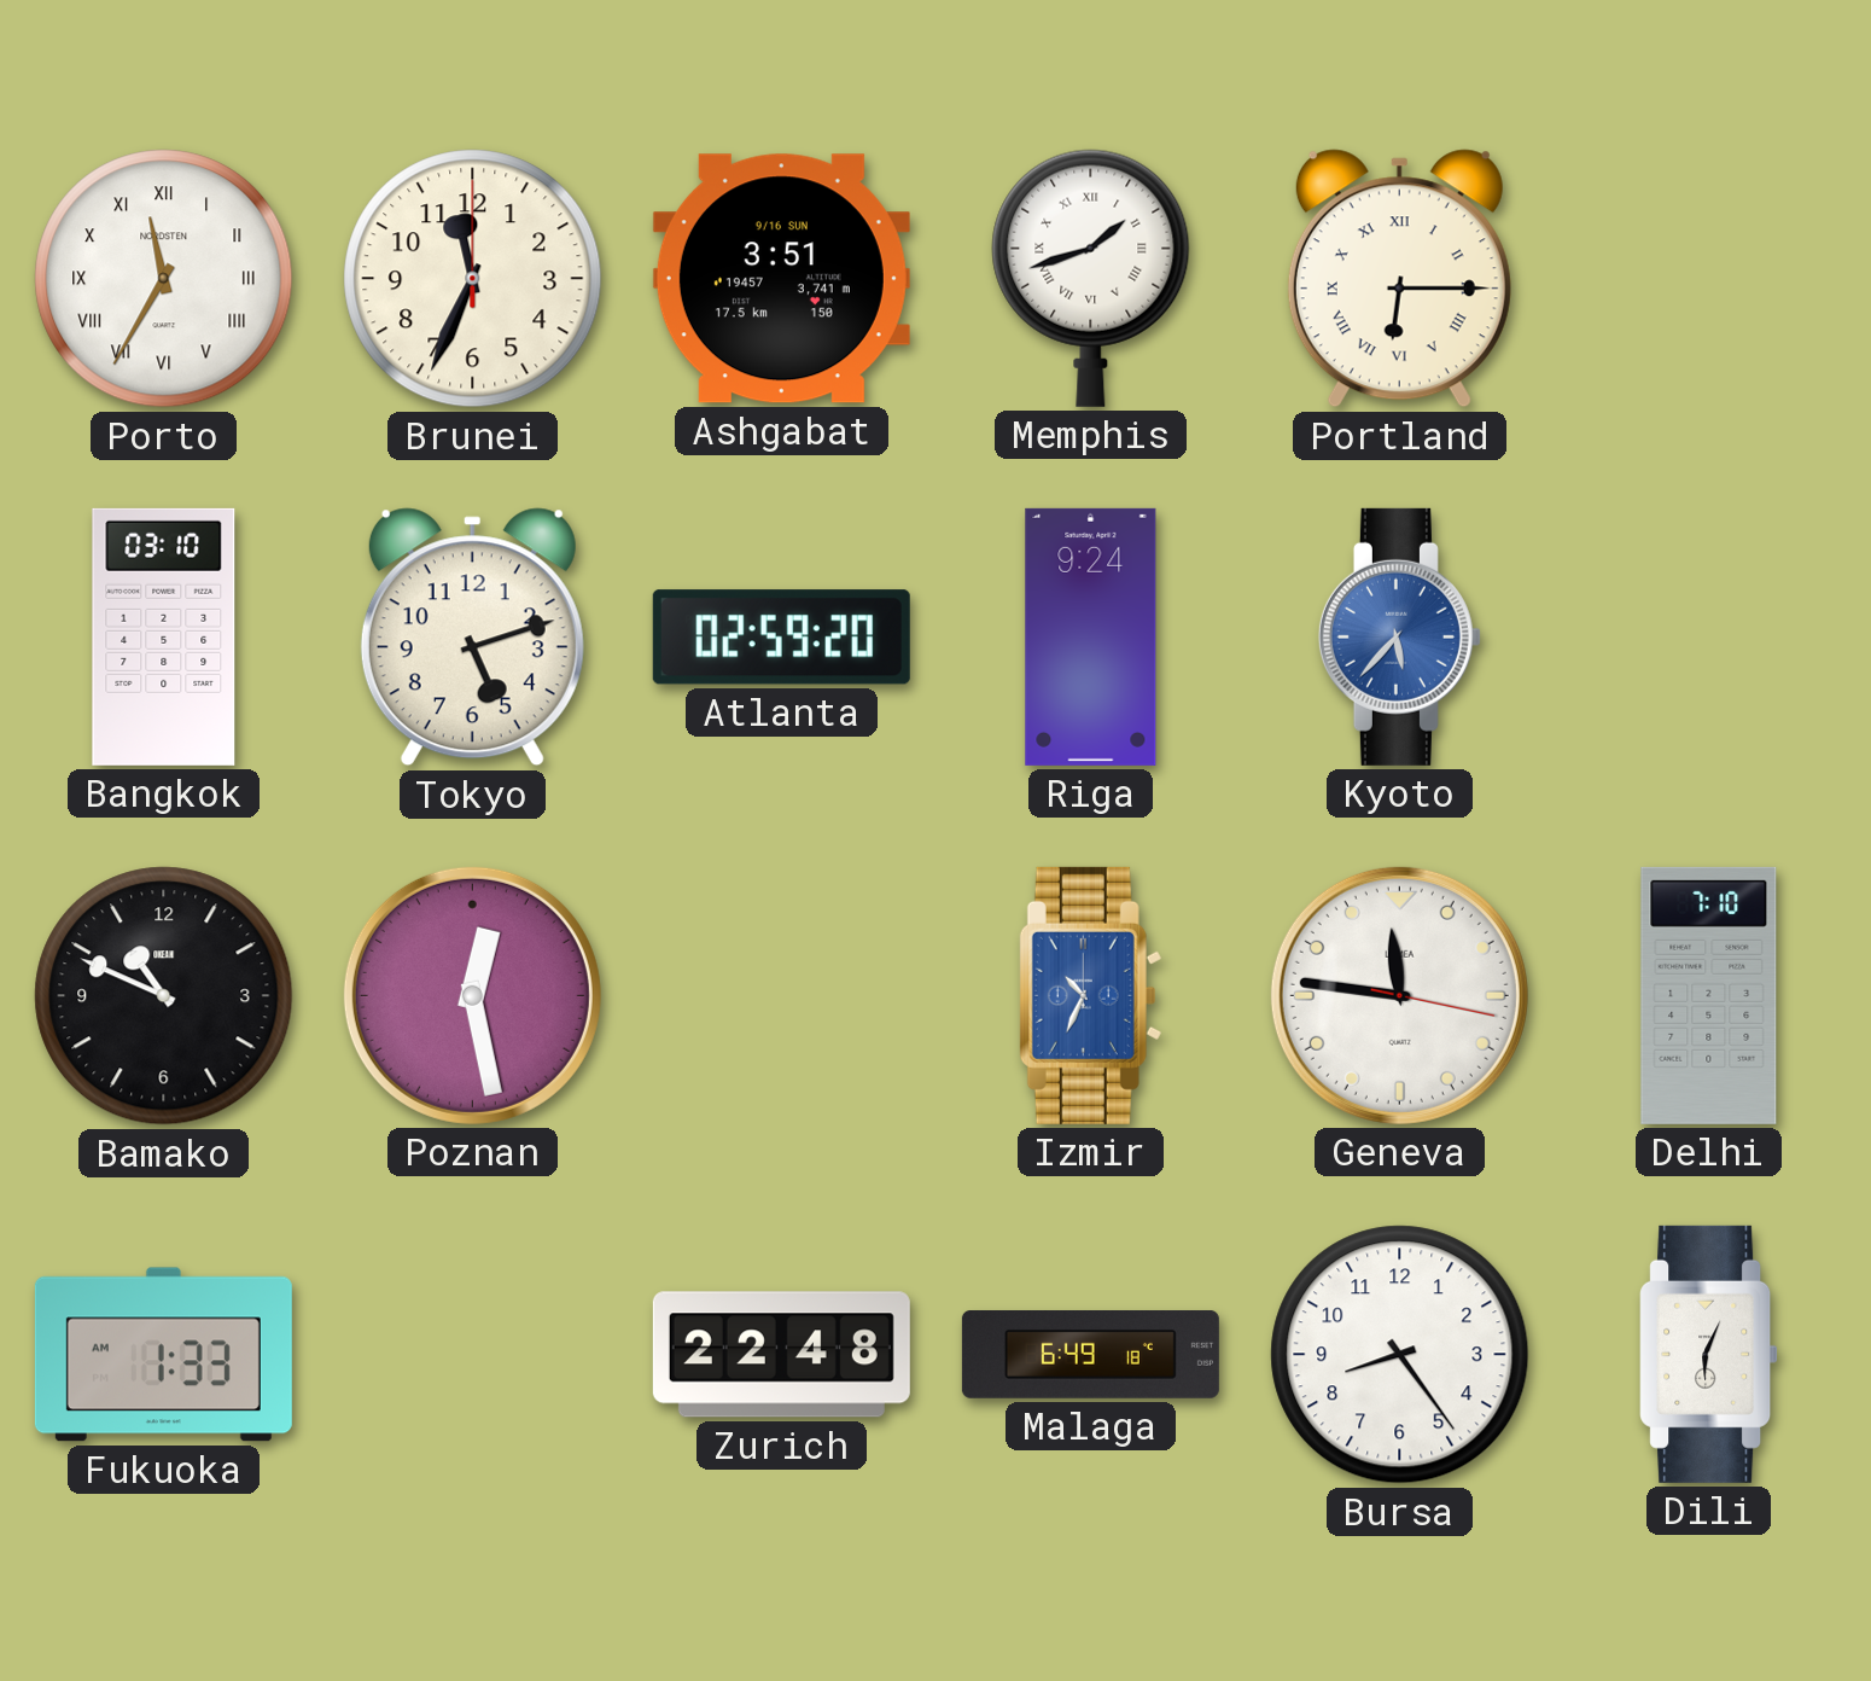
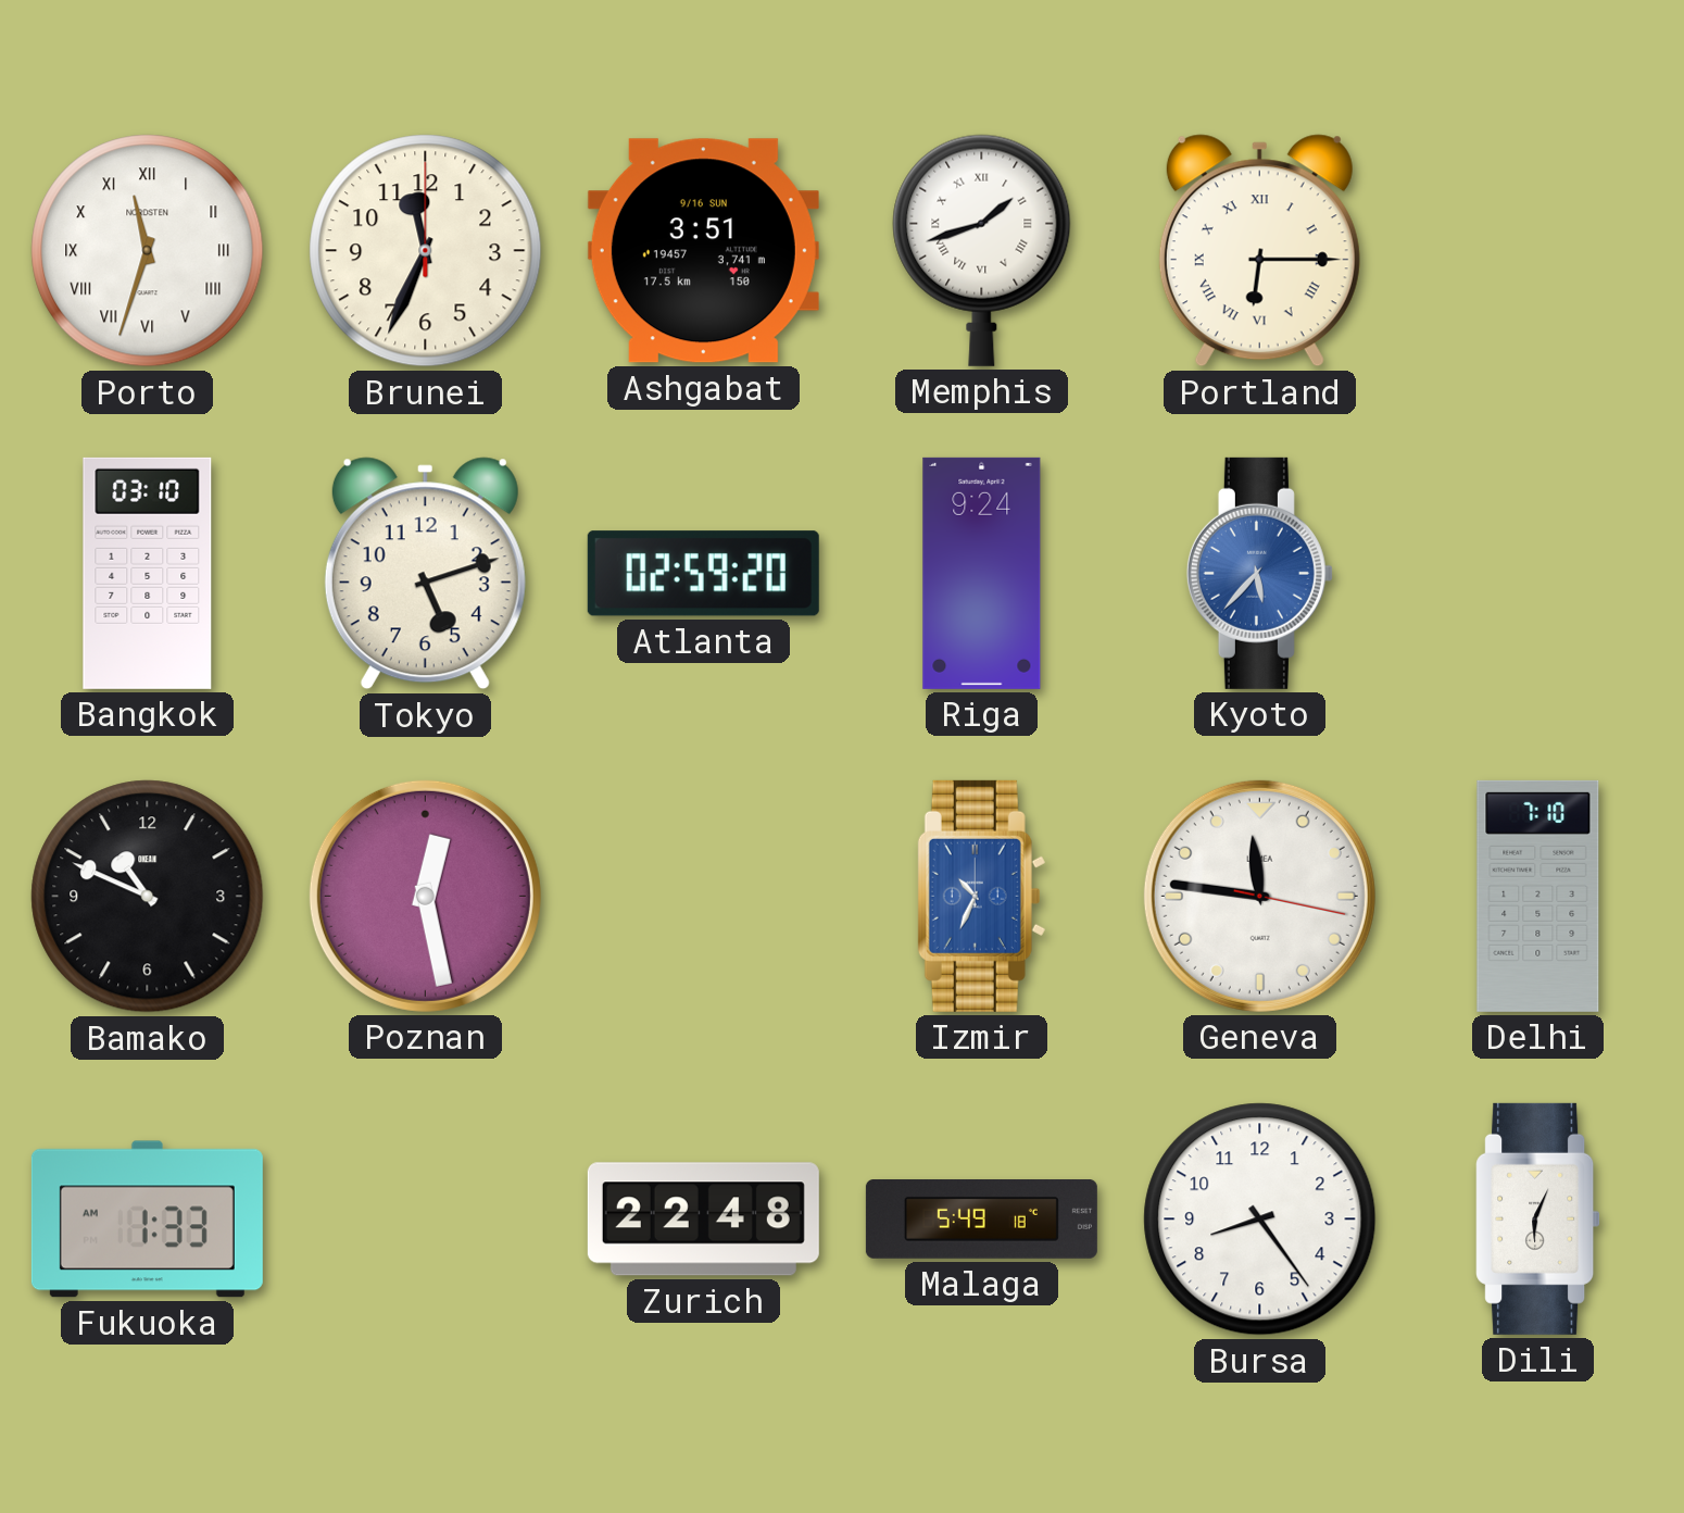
Porto: 11:35 -> 11:33 (148, 251)
Malaga: 6:49 -> 5:49 (981, 1220)
